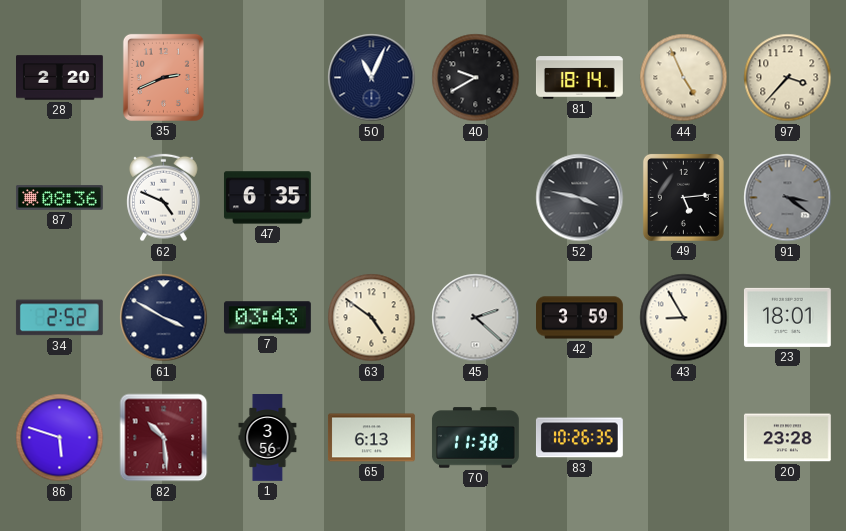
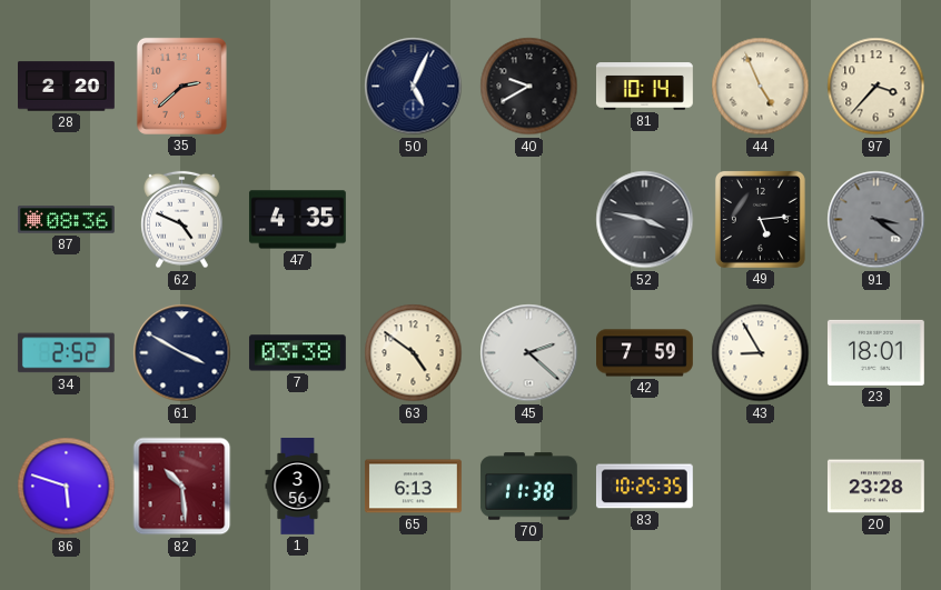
35: 2:41 -> 2:38 (181, 86)
50: 11:04 -> 5:04 (414, 87)
81: 18:14 -> 10:14 (645, 87)
47: 6:35 -> 4:35 (297, 220)
7: 03:43 -> 03:38 (297, 353)
42: 3:59 -> 7:59 (645, 353)
83: 10:26 -> 10:25 (644, 487)
